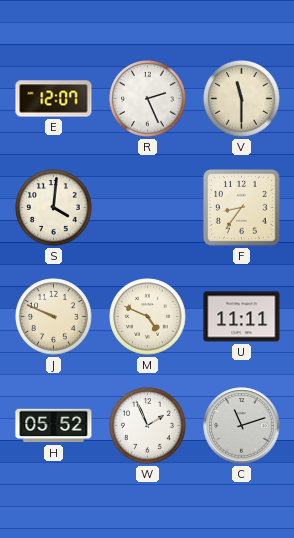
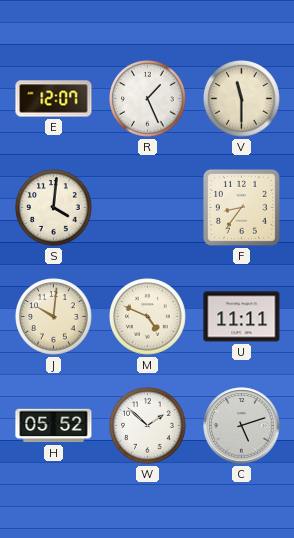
R: 2:26 -> 1:26 (148, 99)
J: 9:49 -> 10:01 (54, 317)
W: 1:56 -> 1:52 (148, 426)
C: 11:12 -> 5:12 (242, 426)
